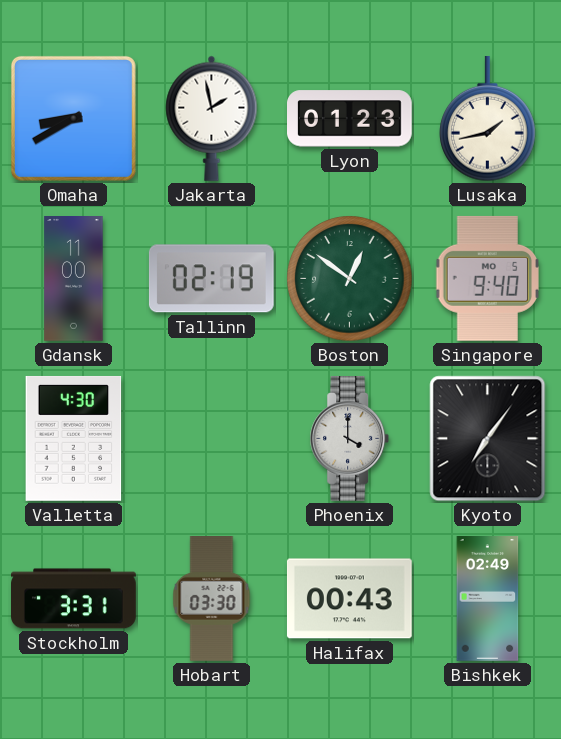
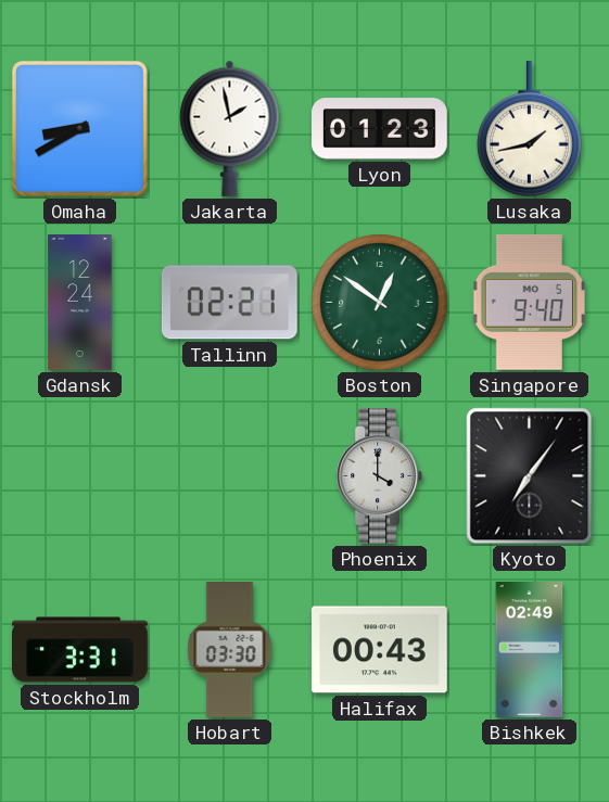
Gdansk: 11:00 -> 12:24 (80, 303)
Tallinn: 02:19 -> 02:21 (229, 303)
Valletta: 4:30 -> none (74, 438)
